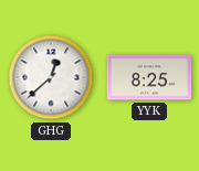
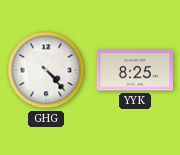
GHG: 12:38 -> 4:23 (46, 70)
